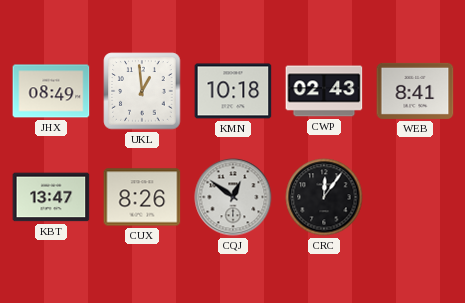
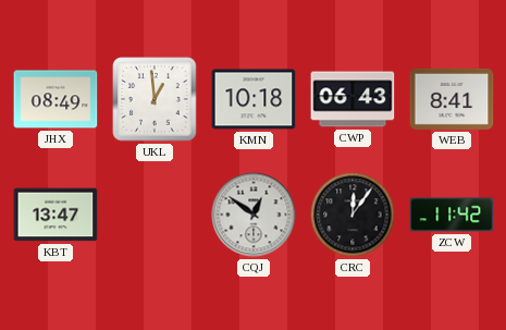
CWP: 02:43 -> 06:43 (353, 99)
CUX: 8:26 -> none (142, 197)
ZCW: none -> 11:42 (452, 215)
